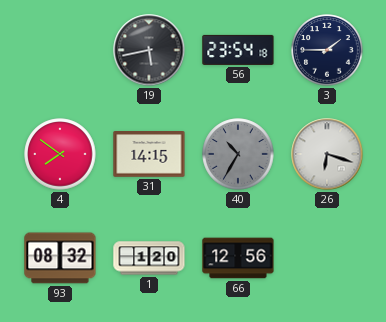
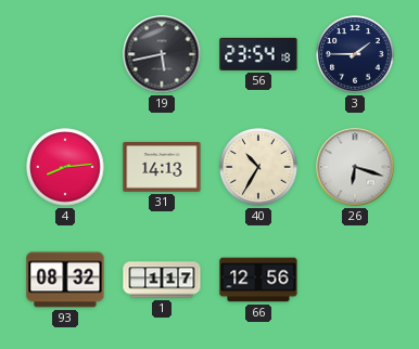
4: 7:51 -> 8:14 (65, 167)
31: 14:15 -> 14:13 (162, 168)
40 dial: grey -> cream (258, 167)
1: 1:20 -> 1:17 (162, 280)
